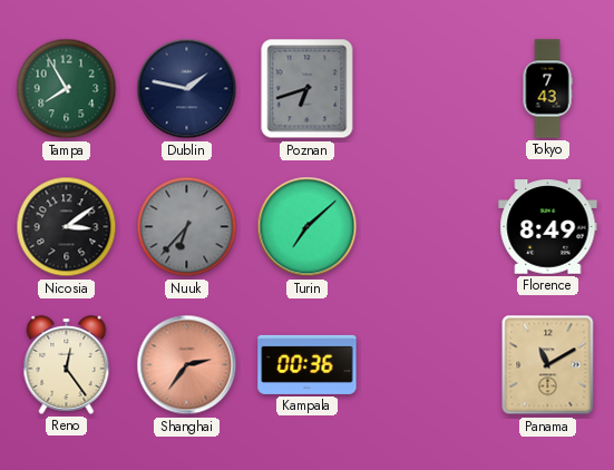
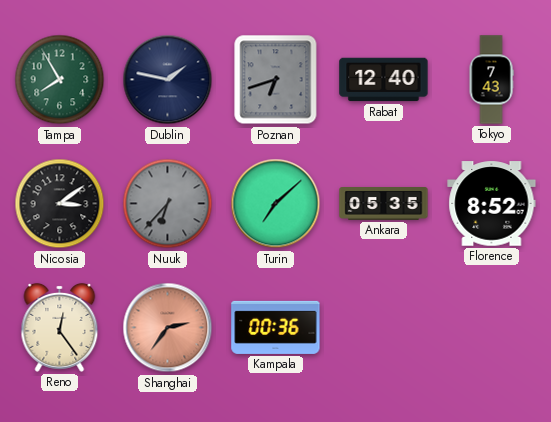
Rabat: none -> 12:40 (384, 80)
Ankara: none -> 05:35 (384, 204)
Florence: 8:49 -> 8:52 (492, 204)
Panama: 11:10 -> none (548, 365)
